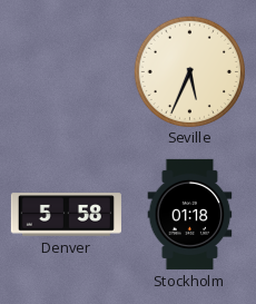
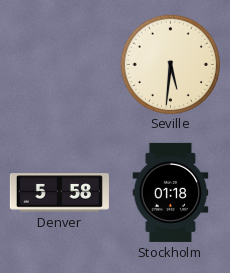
Seville: 5:34 -> 5:31 (170, 64)
